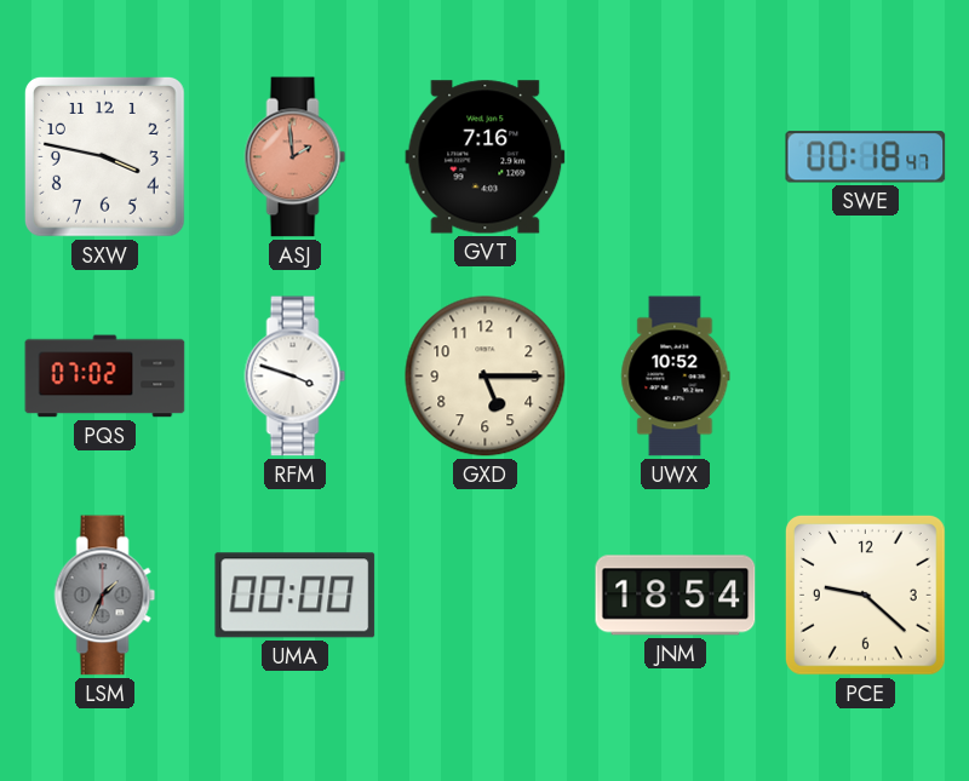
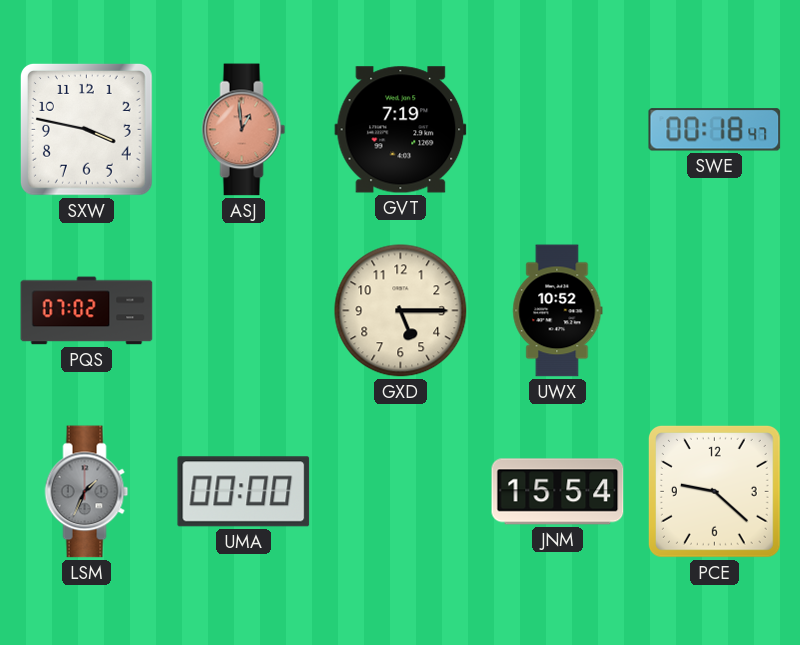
ASJ: 1:59 -> 12:59 (244, 130)
GVT: 7:16 -> 7:19 (401, 130)
RFM: 3:48 -> none (296, 377)
JNM: 18:54 -> 15:54 (558, 492)
